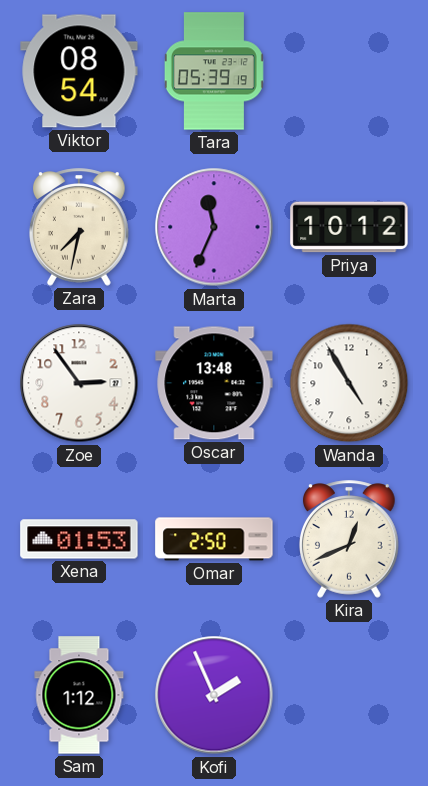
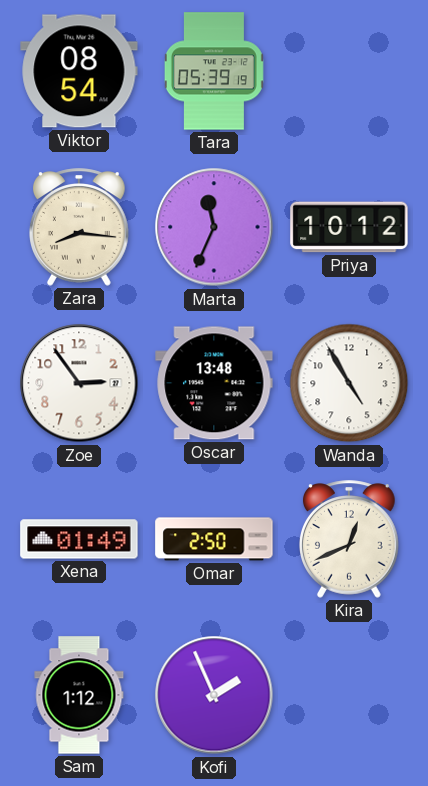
Zara: 7:32 -> 8:16 (80, 227)
Xena: 01:53 -> 01:49 (79, 539)
